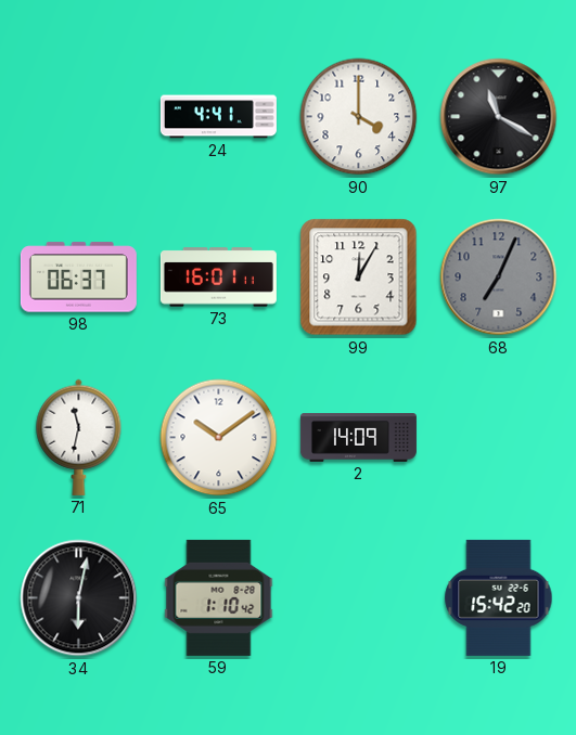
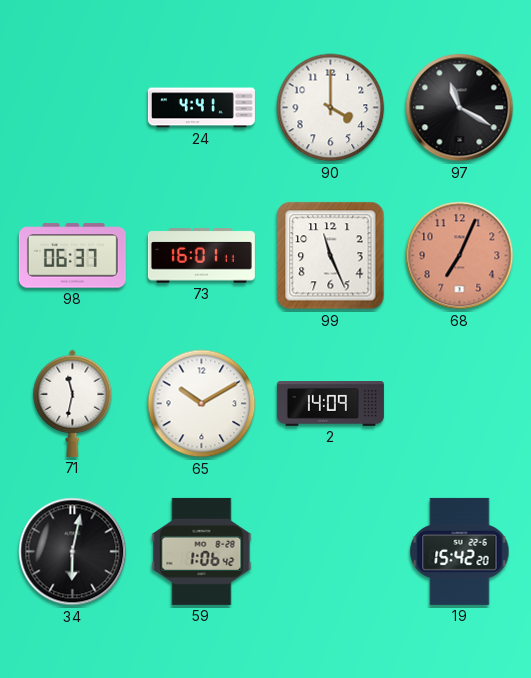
99: 12:05 -> 11:26 (331, 256)
68 dial: grey -> salmon (460, 256)
65: 10:09 -> 10:10 (202, 404)
59: 1:10 -> 1:06 (202, 551)
